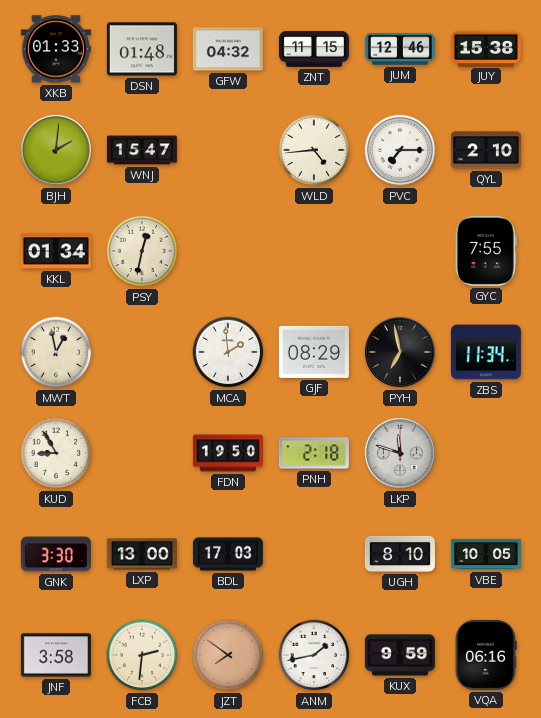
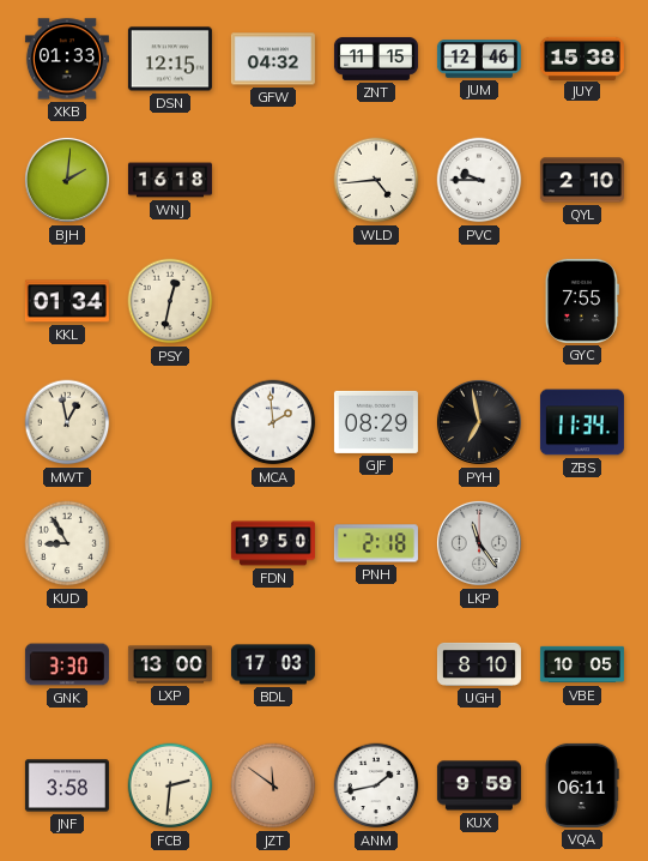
DSN: 01:48 -> 12:15 (170, 59)
WNJ: 15:47 -> 16:18 (170, 180)
PVC: 7:15 -> 9:45 (479, 180)
LKP: 11:48 -> 11:24 (479, 543)
JZT: 7:51 -> 11:51 (273, 785)
VQA: 06:16 -> 06:11 (582, 785)
